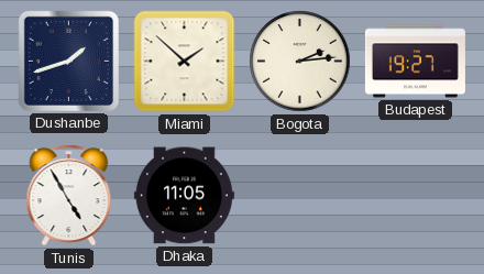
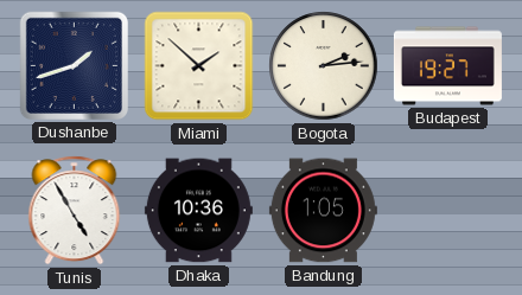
Dhaka: 11:05 -> 10:36 (198, 211)
Bandung: none -> 1:05 (323, 211)
